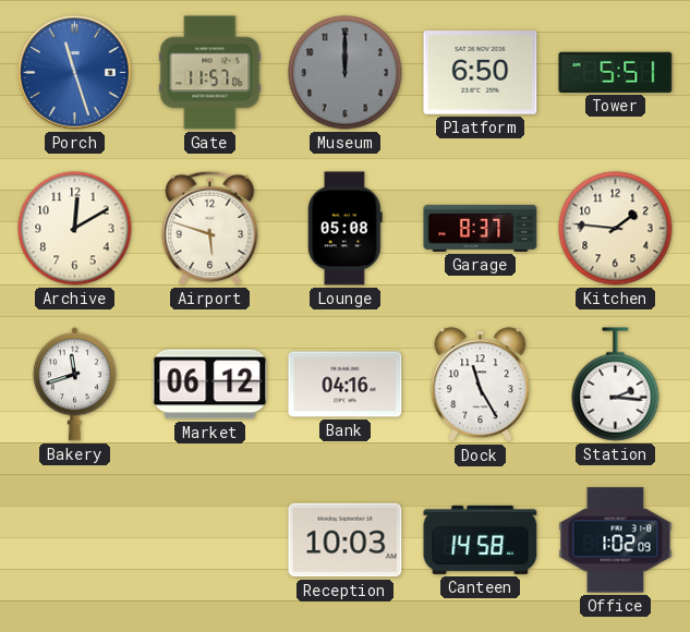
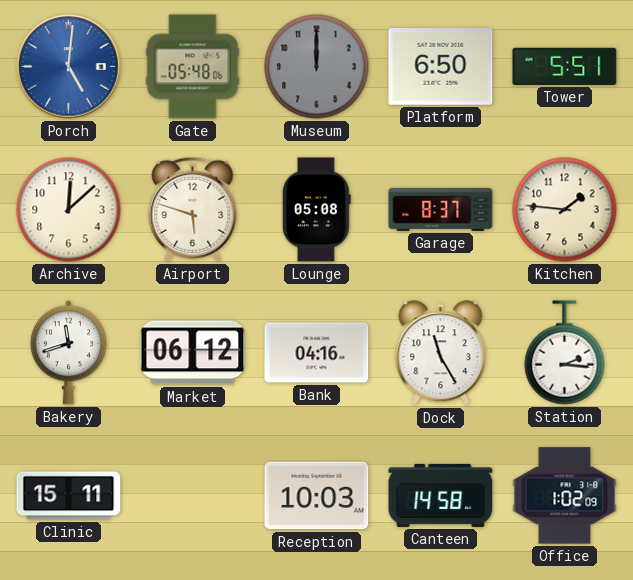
Porch: 11:27 -> 5:01 (69, 67)
Gate: 11:57 -> 05:48 (193, 67)
Archive: 12:10 -> 12:08 (69, 210)
Clinic: none -> 15:11 (69, 496)
